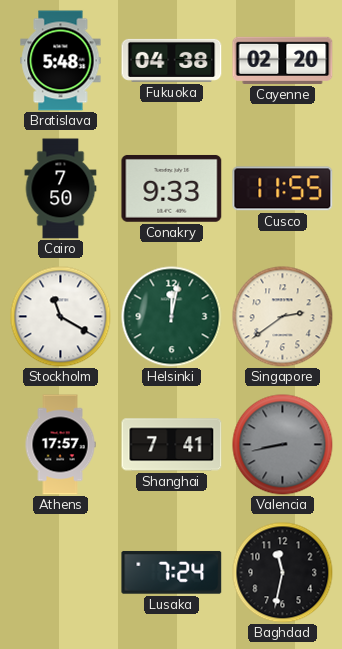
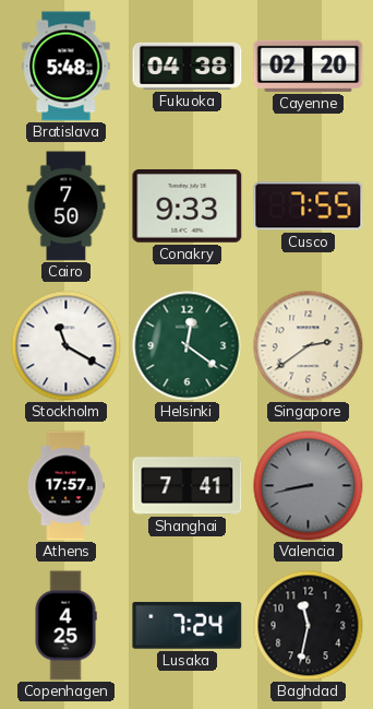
Cusco: 11:55 -> 7:55 (309, 206)
Helsinki: 12:02 -> 12:21 (188, 346)
Copenhagen: none -> 4:25 (65, 626)
